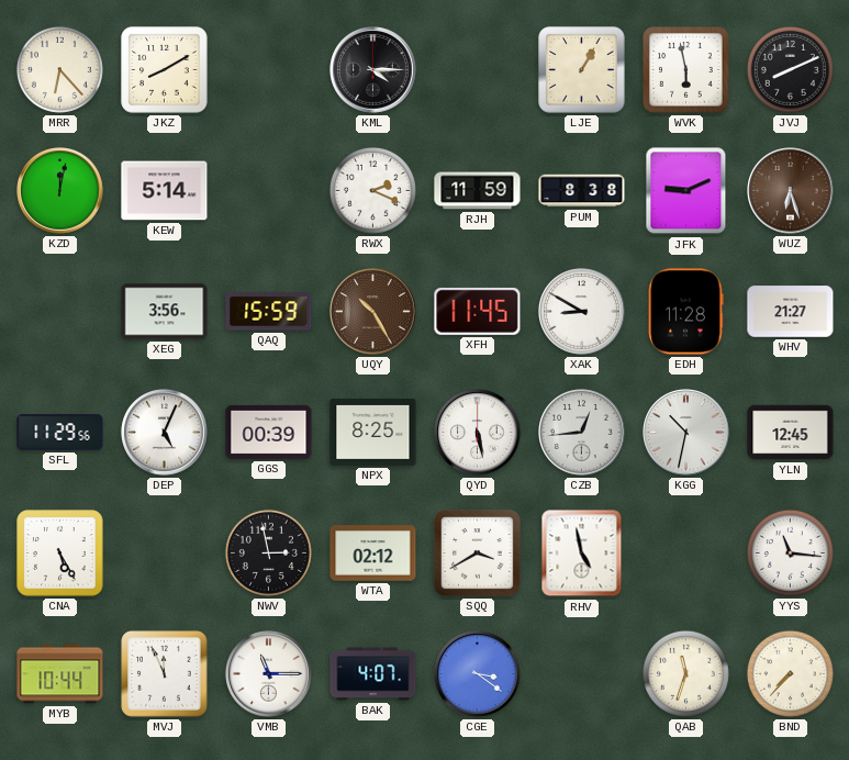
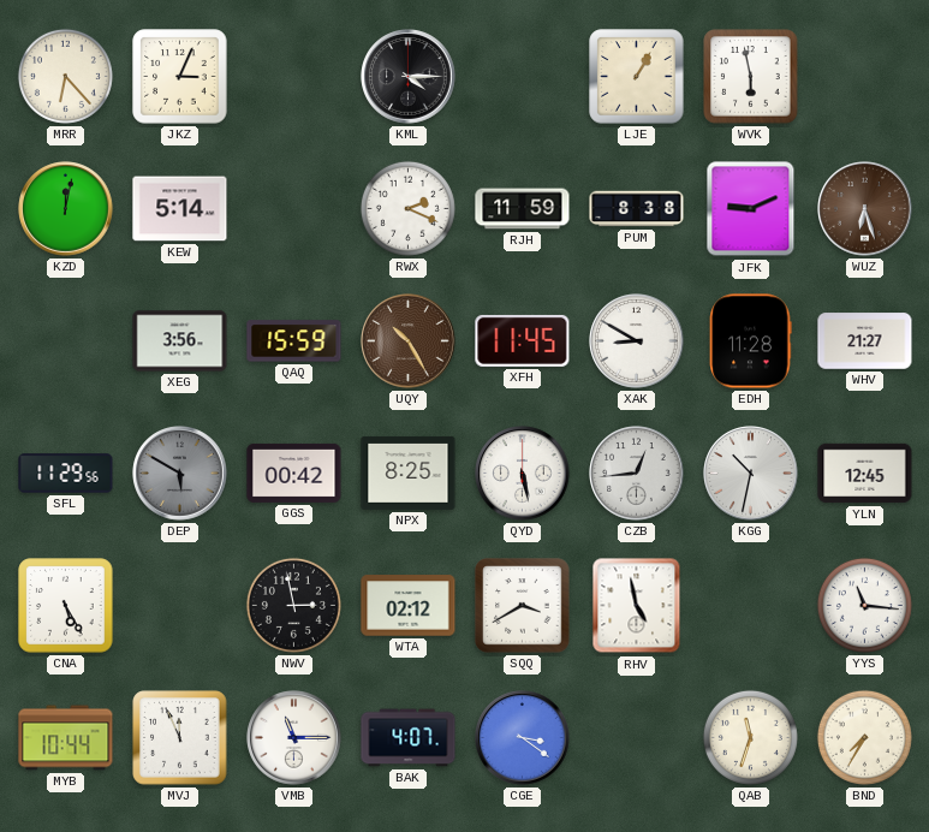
JKZ: 8:10 -> 3:04 (180, 77)
JVJ: 8:11 -> none (790, 69)
DEP: 5:04 -> 5:50 (180, 474)
DEP dial: white -> grey (180, 474)
GGS: 00:39 -> 00:42 (294, 473)
BND: 7:37 -> 7:35 (864, 737)
